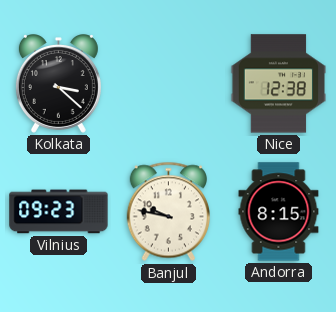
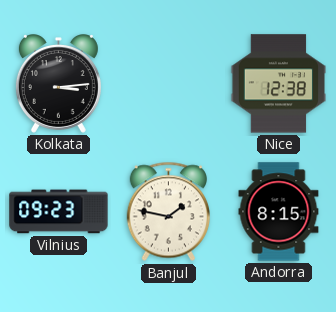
Kolkata: 3:22 -> 3:14 (58, 84)
Banjul: 9:47 -> 1:47 (168, 212)
